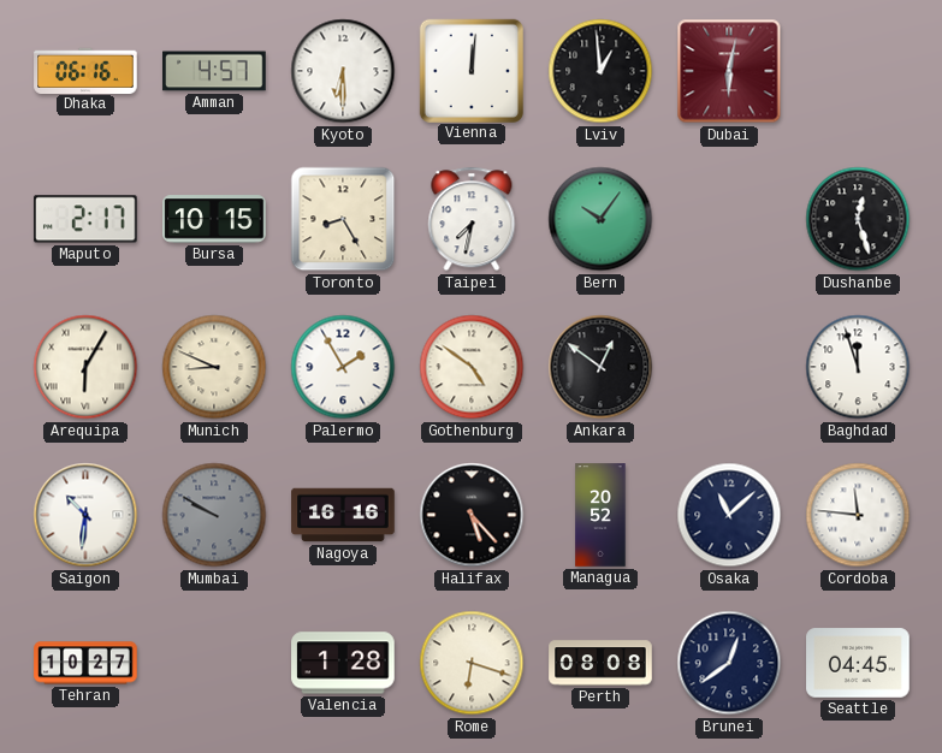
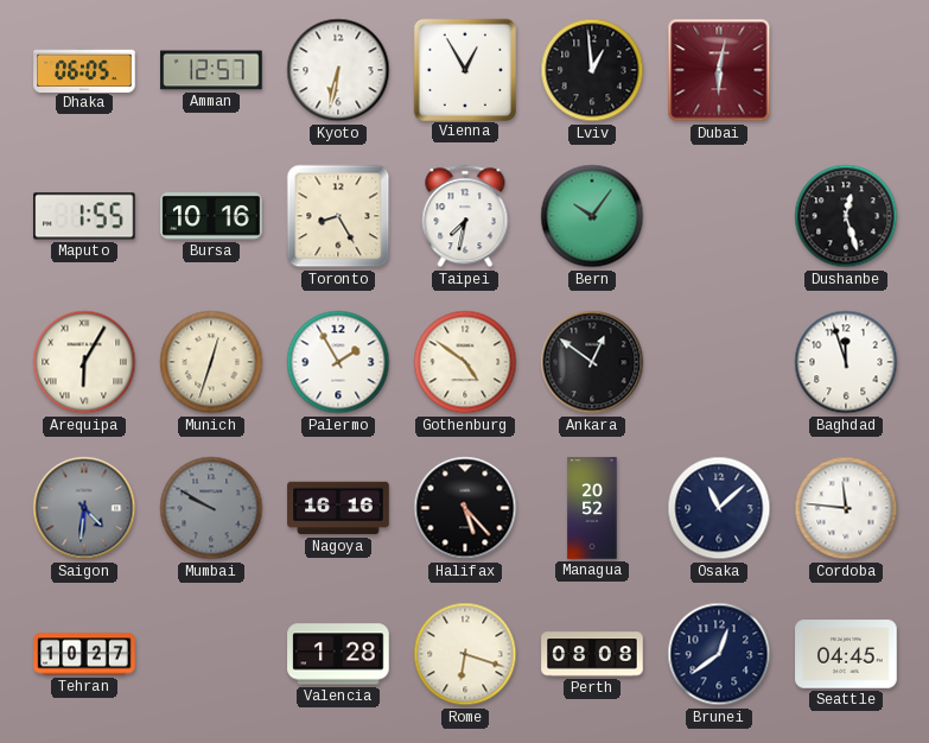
Dhaka: 06:16 -> 06:05 (84, 69)
Amman: 4:57 -> 12:57 (211, 70)
Kyoto: 6:30 -> 6:32 (338, 70)
Vienna: 12:01 -> 12:55 (464, 69)
Maputo: 2:17 -> 1:55 (84, 216)
Bursa: 10:15 -> 10:16 (211, 216)
Munich: 8:49 -> 12:33 (211, 362)
Saigon: 10:31 -> 4:31 (84, 508)
Saigon dial: white -> grey (84, 508)
